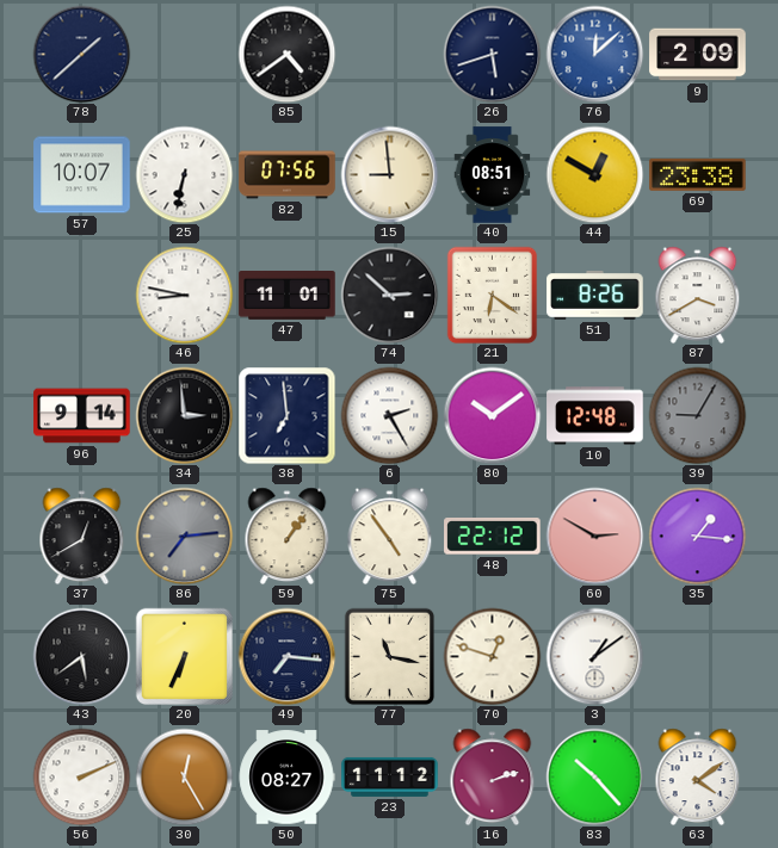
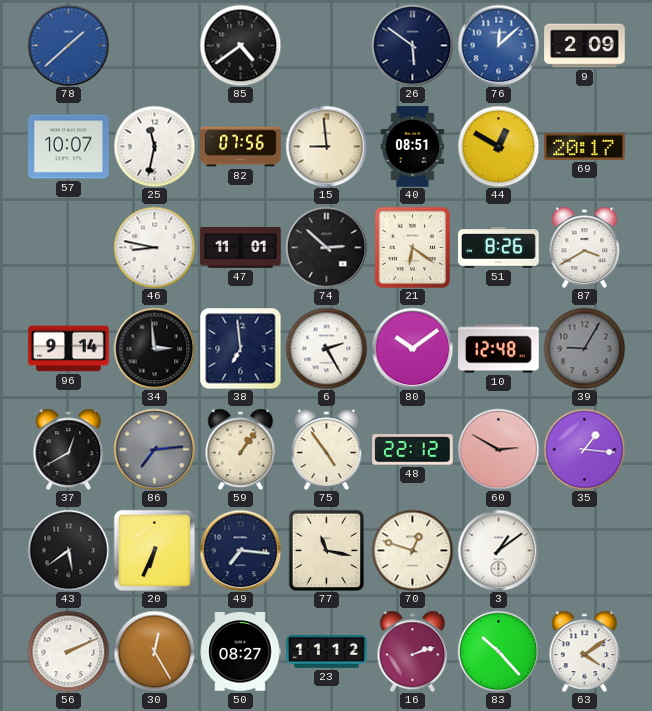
78 dial: navy -> blue (68, 45)
26: 5:42 -> 5:51 (412, 45)
25: 6:32 -> 11:32 (154, 146)
69: 23:38 -> 20:17 (585, 146)
